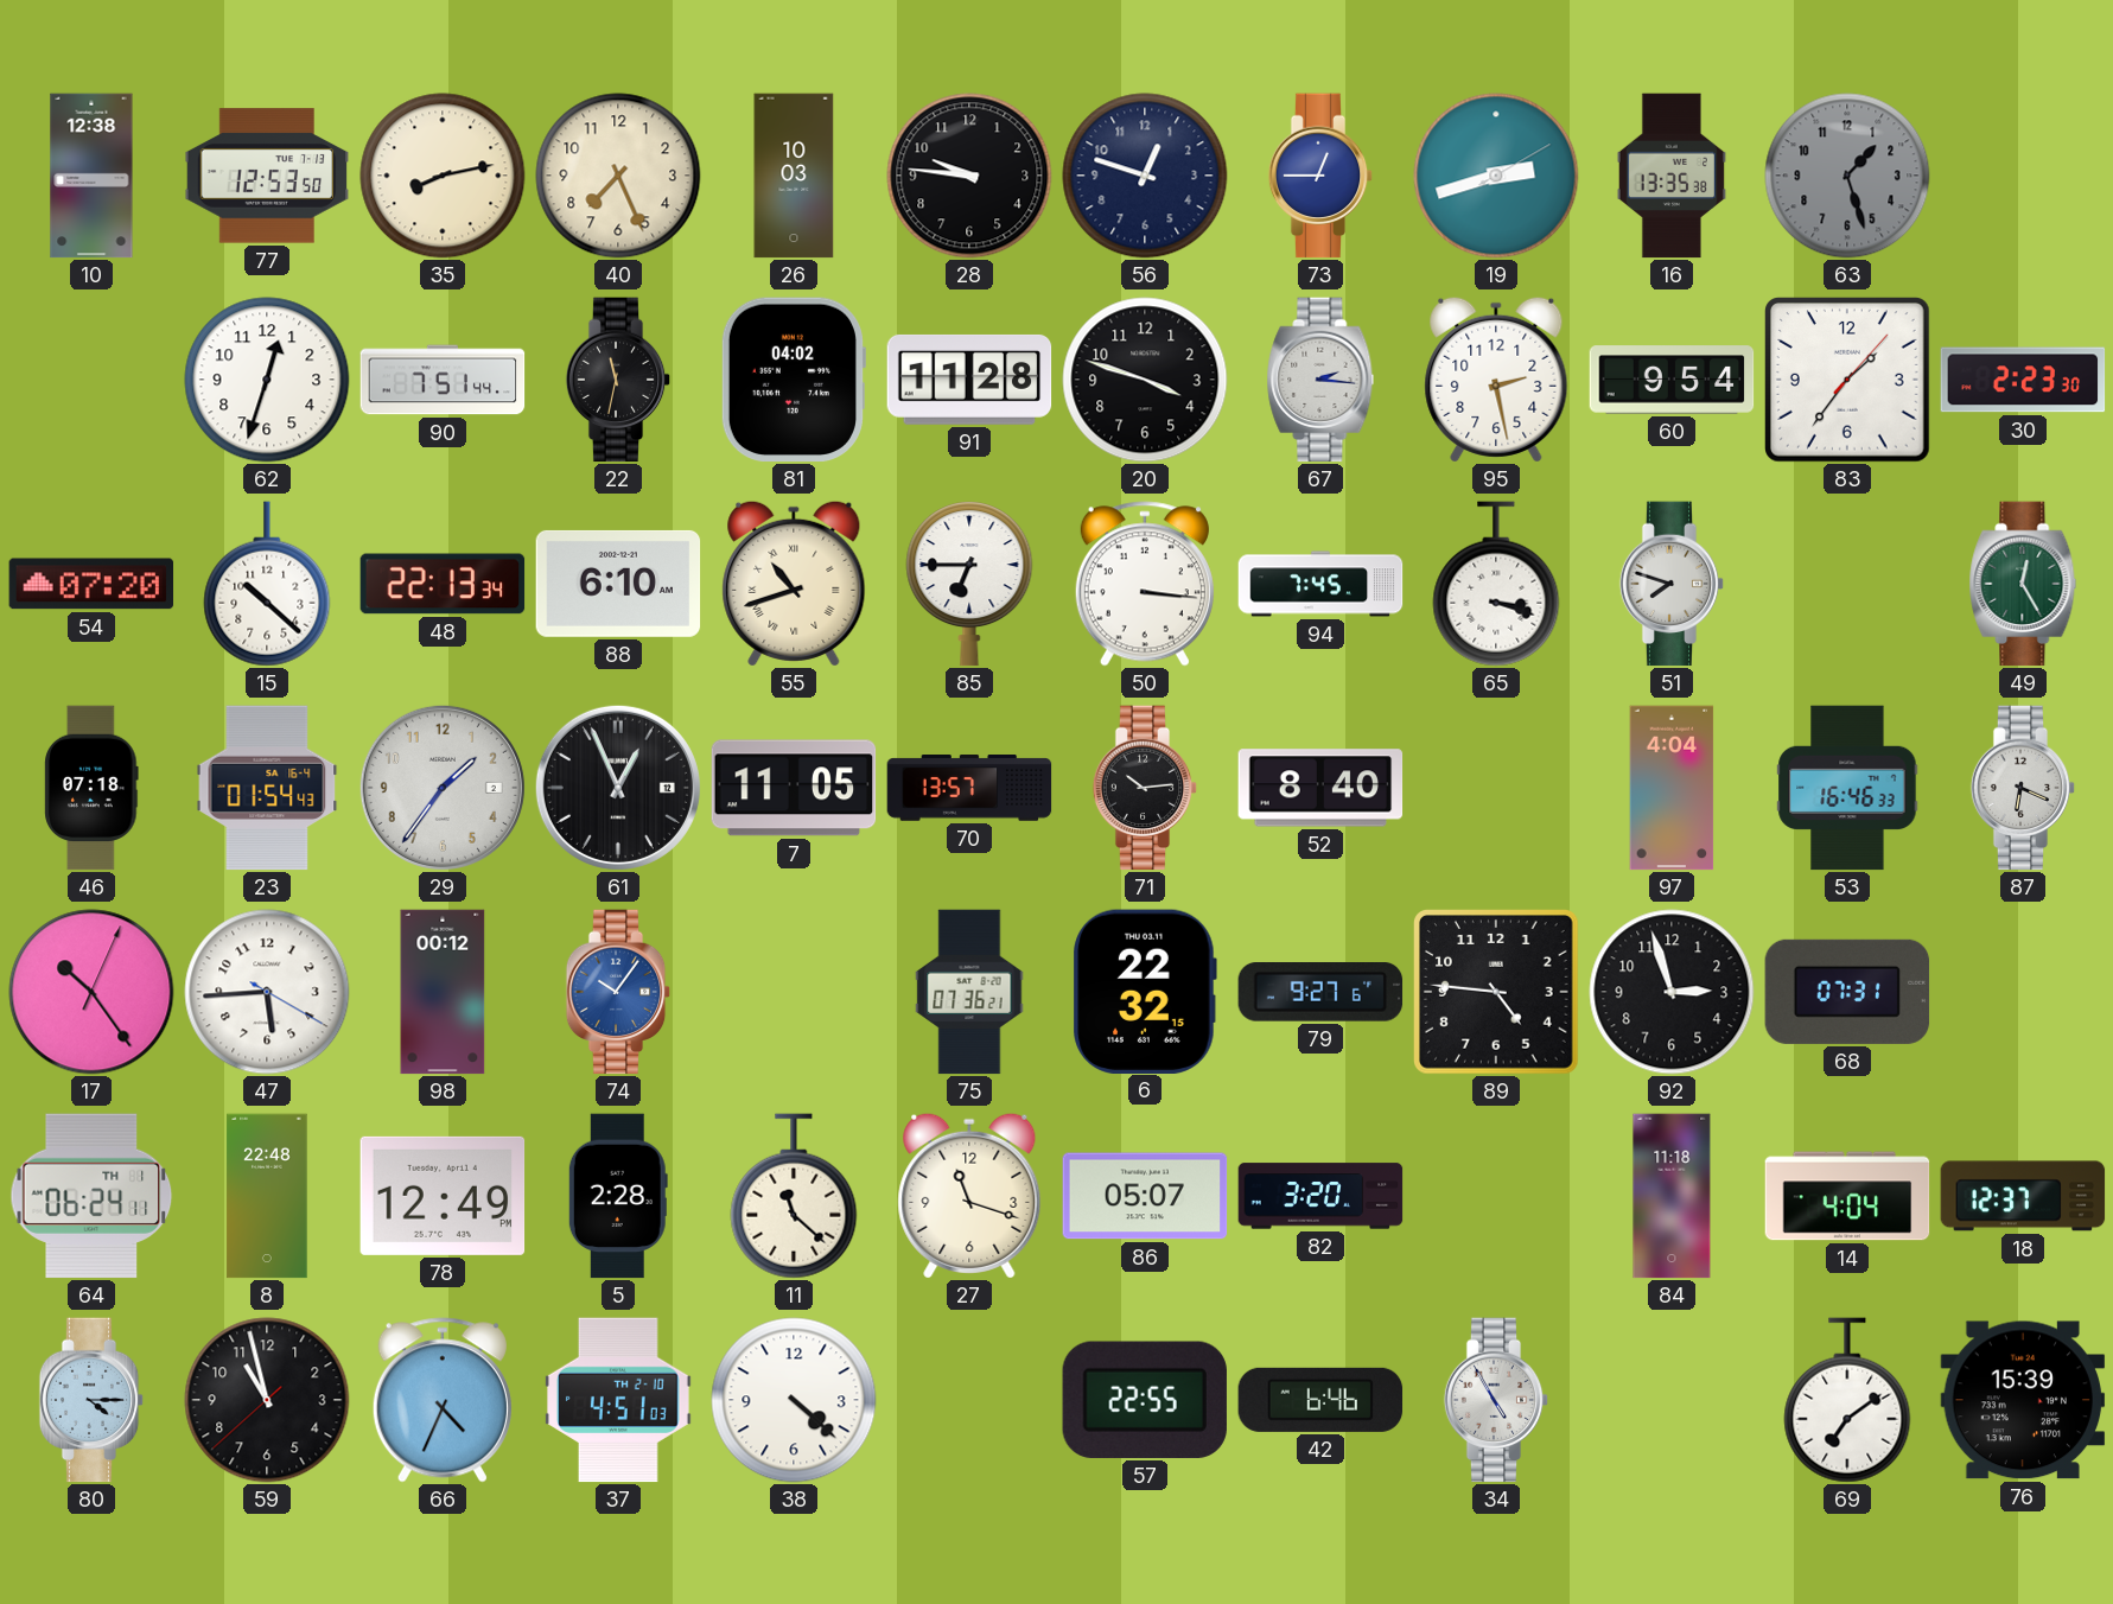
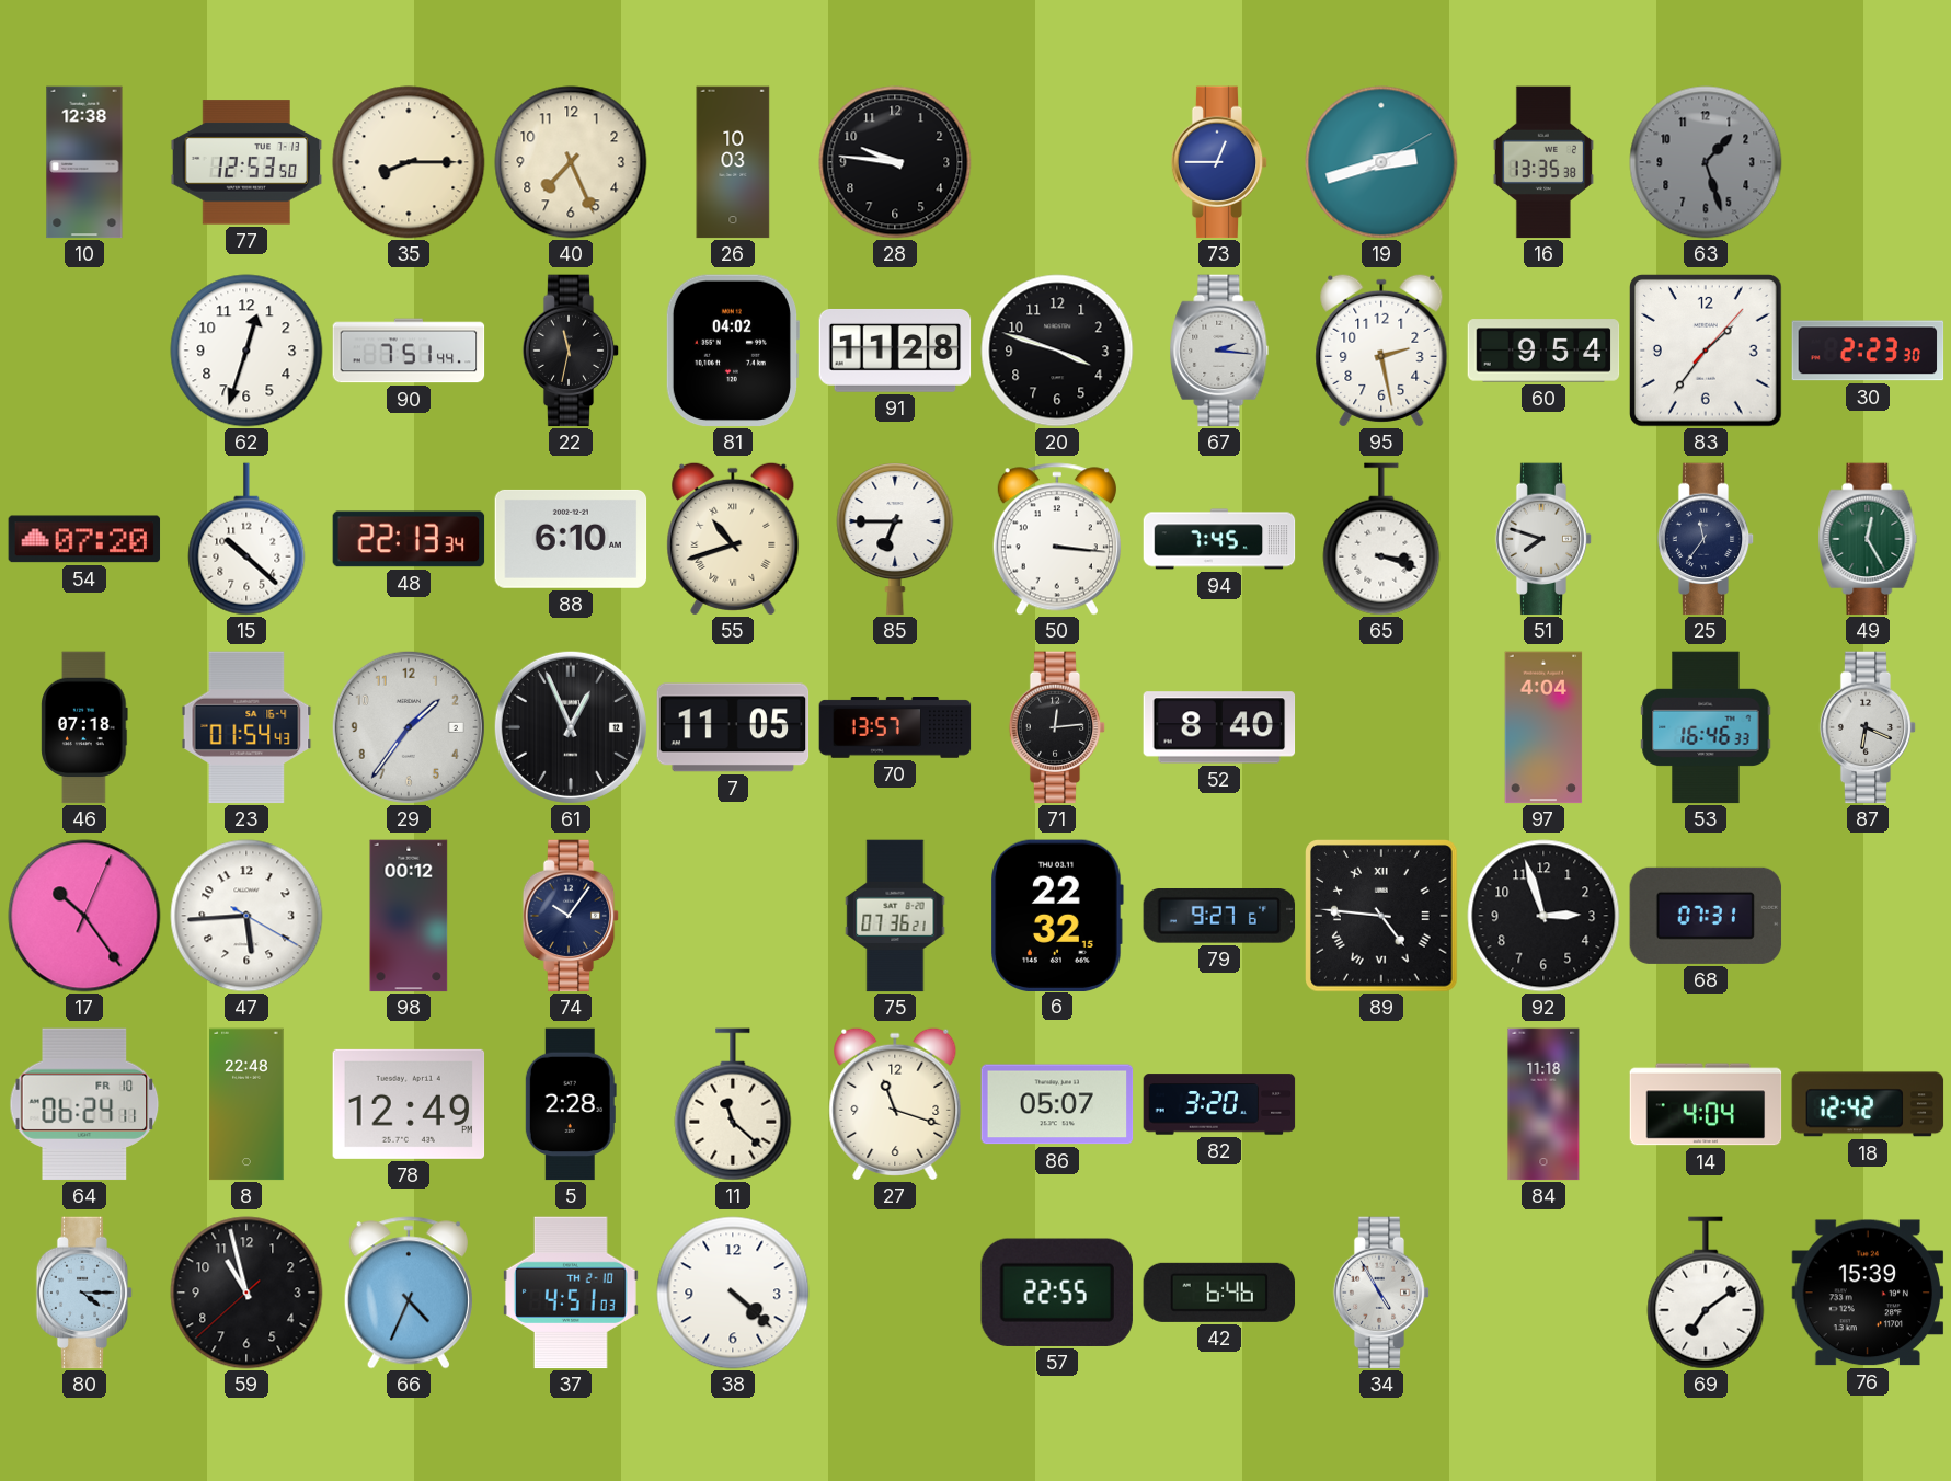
35: 8:13 -> 8:15 (409, 162)
56: 12:48 -> none (1145, 176)
25: none -> 11:36 (1706, 539)
71: 10:14 -> 12:14 (1057, 727)
74 dial: blue -> navy (571, 916)
89 numerals: Arabic -> Roman (1382, 917)
64 date: TH 1 -> FR 10 (84, 1104)
18: 12:37 -> 12:42 (1868, 1104)
